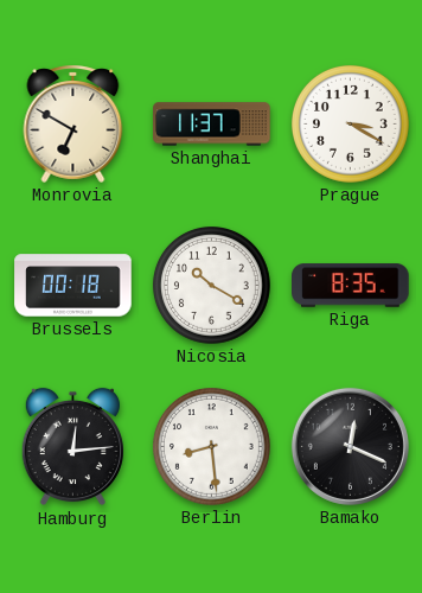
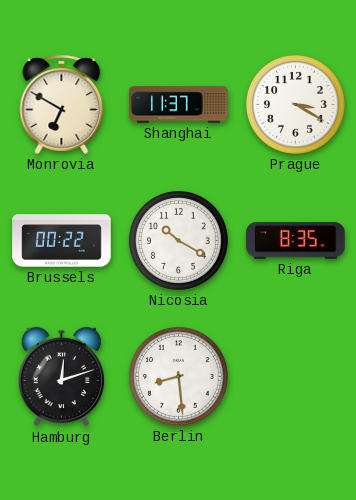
Brussels: 00:18 -> 00:22 (62, 241)
Hamburg: 12:14 -> 12:12 (61, 377)
Bamako: 12:19 -> none (350, 446)
